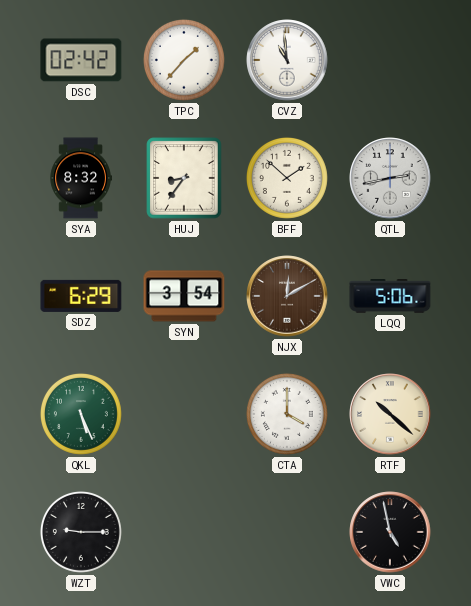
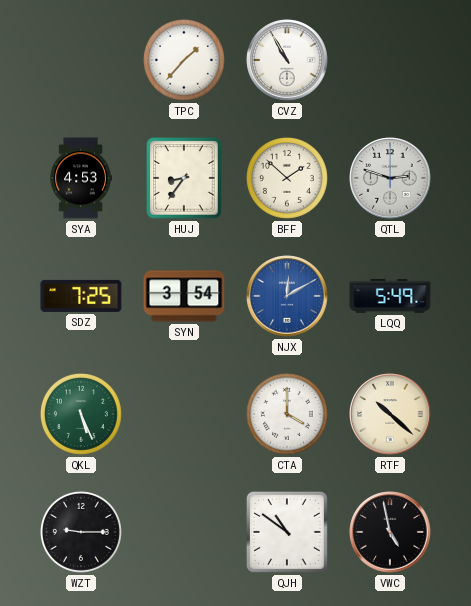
DSC: 02:42 -> none (81, 60)
CVZ: 10:59 -> 10:55 (287, 60)
SYA: 8:32 -> 4:53 (81, 178)
QTL: 2:43 -> 2:48 (390, 178)
SDZ: 6:29 -> 7:25 (81, 296)
NJX dial: brown -> blue (287, 296)
LQQ: 5:06 -> 5:49 (390, 296)
QJH: none -> 10:51 (287, 532)
